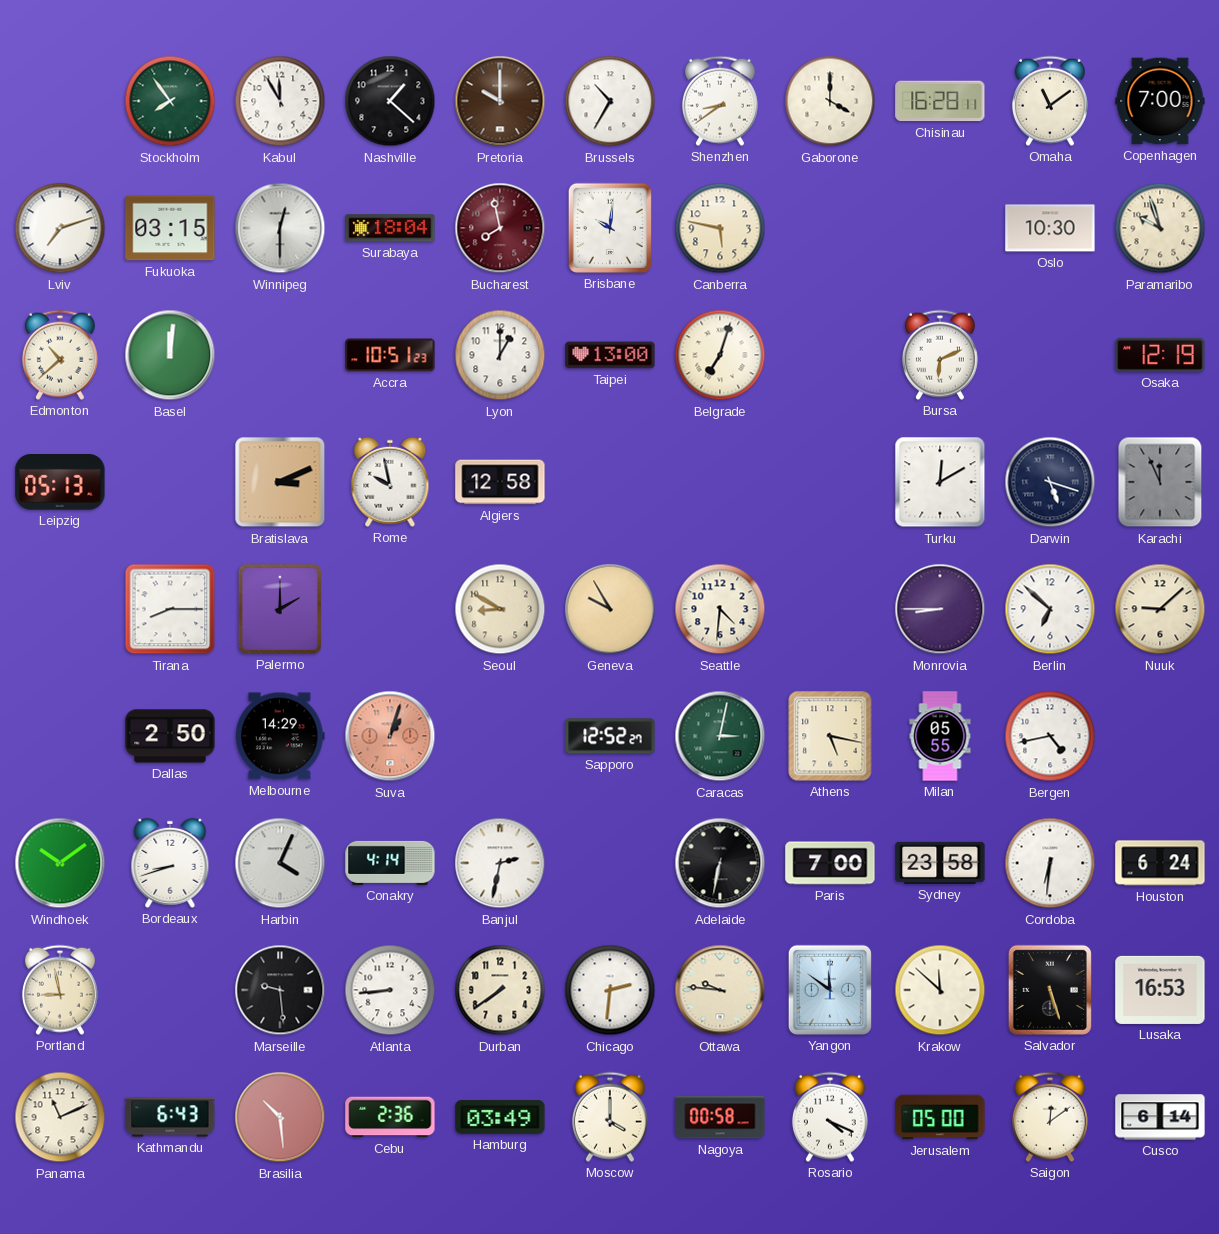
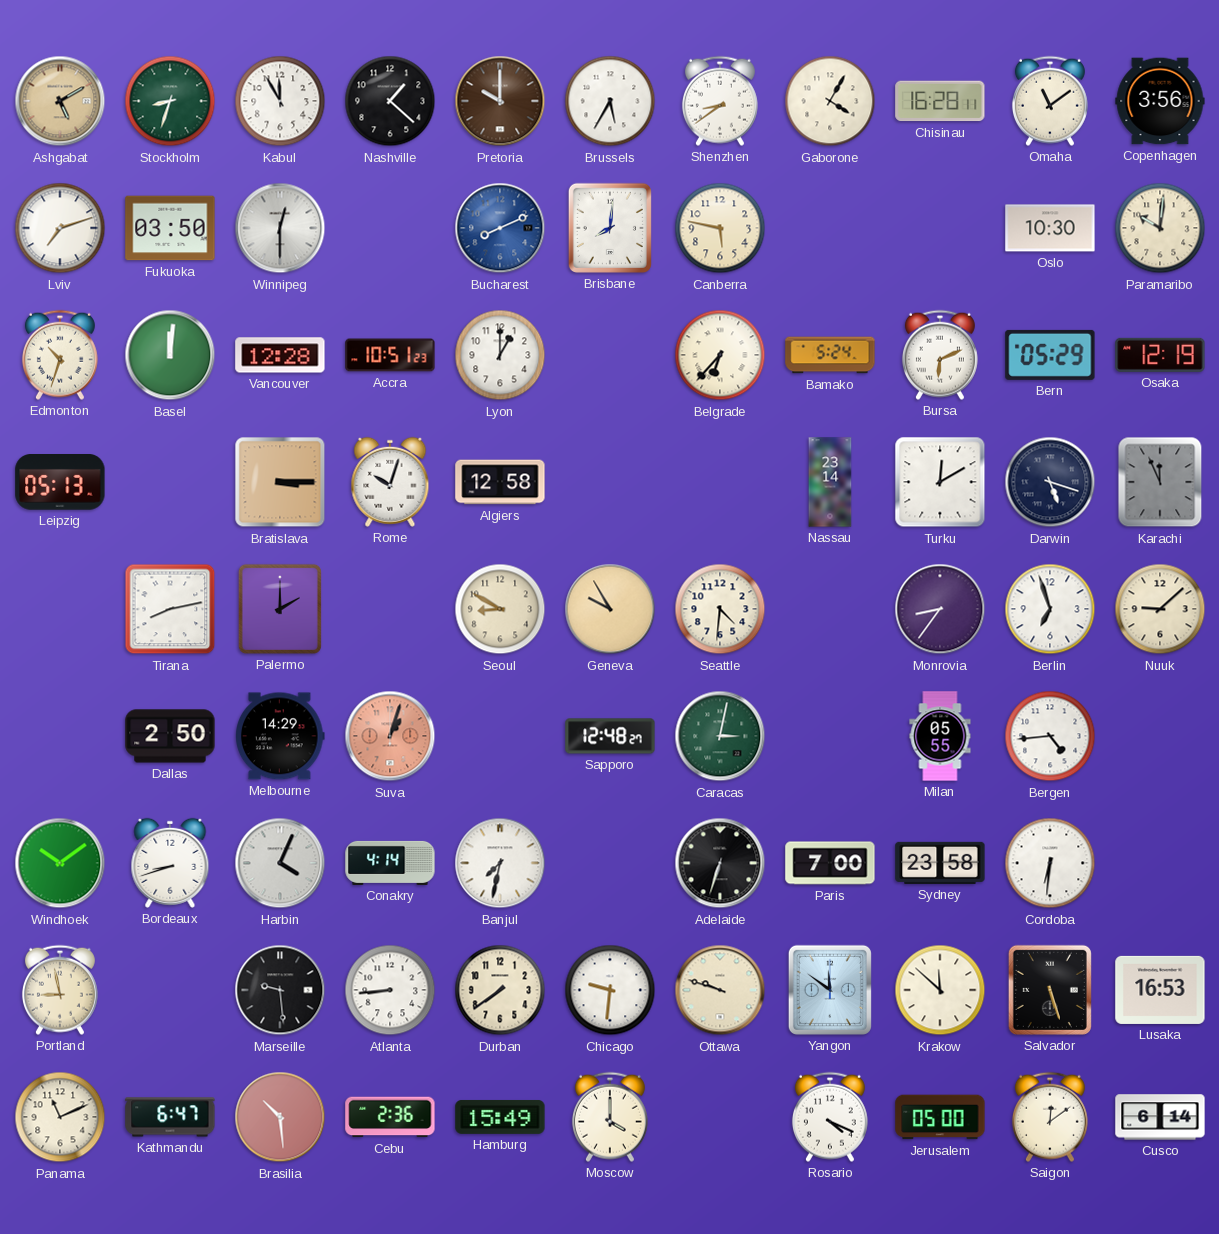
Ashgabat: none -> 5:10 (60, 101)
Stockholm: 7:54 -> 8:33 (170, 101)
Brussels: 10:35 -> 5:35 (610, 101)
Gaborone: 4:00 -> 4:05 (830, 101)
Copenhagen: 7:00 -> 3:56 (1160, 101)
Fukuoka: 03:15 -> 03:50 (170, 228)
Surabaya: 18:04 -> none (390, 228)
Bucharest: 7:58 -> 8:11 (500, 228)
Bucharest dial: burgundy -> blue (500, 228)
Brisbane: 10:01 -> 8:01 (610, 228)
Paramaribo: 9:57 -> 10:01 (1160, 228)
Edmonton: 10:38 -> 10:33 (60, 355)
Vancouver: none -> 12:28 (280, 355)
Taipei: 13:00 -> none (610, 355)
Belgrade: 7:03 -> 6:37 (720, 355)
Bamako: none -> 5:24 (830, 355)
Bern: none -> 05:29 (1050, 355)
Bratislava: 3:11 -> 3:15 (280, 482)
Rome: 9:58 -> 10:03 (390, 482)
Nassau: none -> 23:14 (830, 482)
Tirana: 8:15 -> 8:13 (170, 609)
Monrovia: 8:45 -> 8:36 (940, 609)
Berlin: 6:52 -> 6:57 (1050, 609)
Sapporo: 12:52 -> 12:48 (610, 736)
Athens: 5:17 -> none (830, 736)
Bergen: 4:43 -> 4:44 (1050, 736)
Banjul: 2:32 -> 7:32 (500, 863)
Adelaide: 6:32 -> 6:33 (720, 863)
Houston: 6:24 -> none (1160, 863)
Chicago: 2:31 -> 9:31 (610, 990)
Ottawa: 9:46 -> 9:48 (720, 990)
Kathmandu: 6:43 -> 6:47 (170, 1117)
Hamburg: 03:49 -> 15:49 (500, 1117)
Nagoya: 00:58 -> none (720, 1117)
